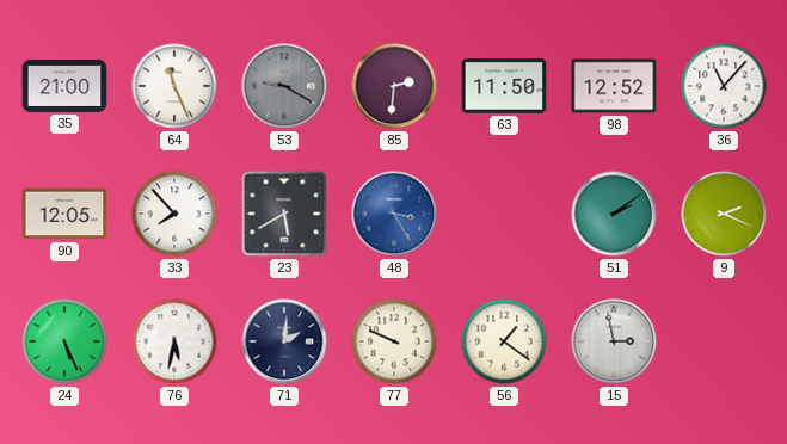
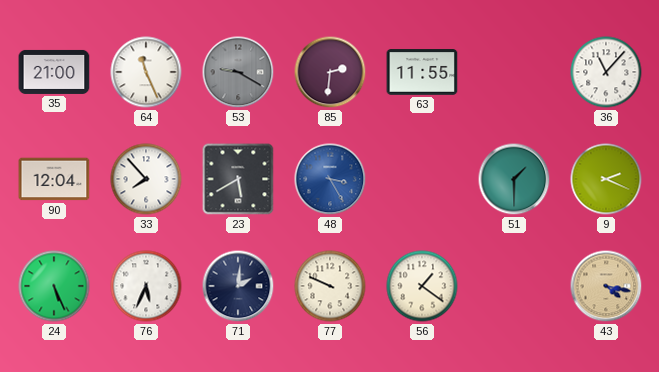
63: 11:50 -> 11:55 (422, 72)
98: 12:52 -> none (614, 86)
90: 12:05 -> 12:04 (54, 179)
51: 2:09 -> 1:30 (514, 179)
76: 5:32 -> 5:34 (146, 286)
15: 2:58 -> none (614, 341)
43: none -> 4:17 (606, 286)
